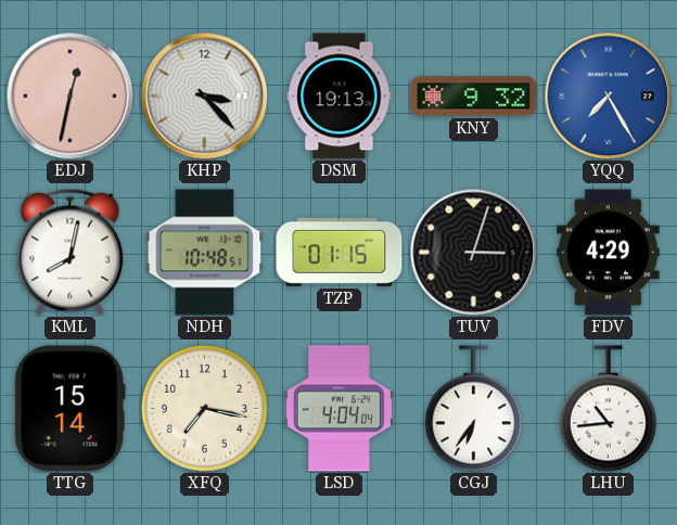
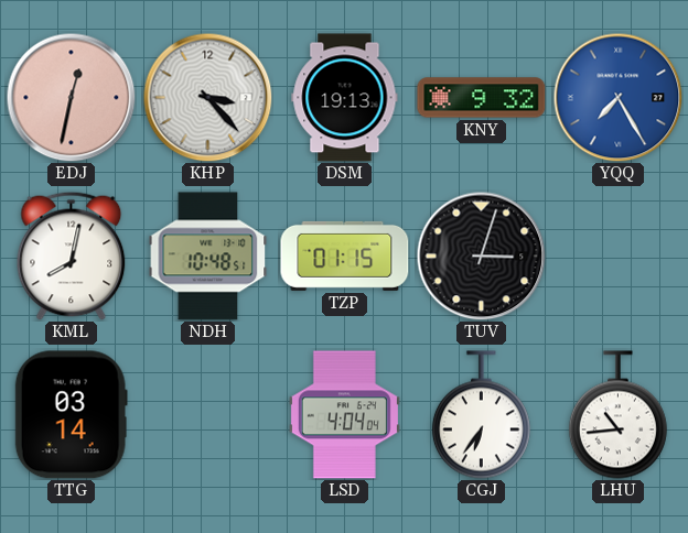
FDV: 4:29 -> none (609, 253)
TTG: 15:14 -> 03:14 (71, 415)
XFQ: 7:17 -> none (204, 408)
